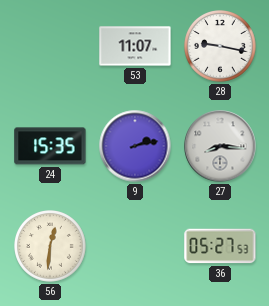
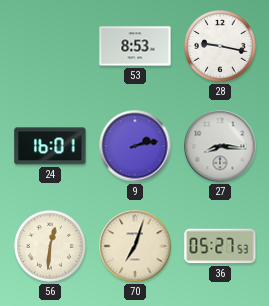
53: 11:07 -> 8:53 (135, 46)
24: 15:35 -> 16:01 (50, 146)
70: none -> 7:03 (135, 246)
